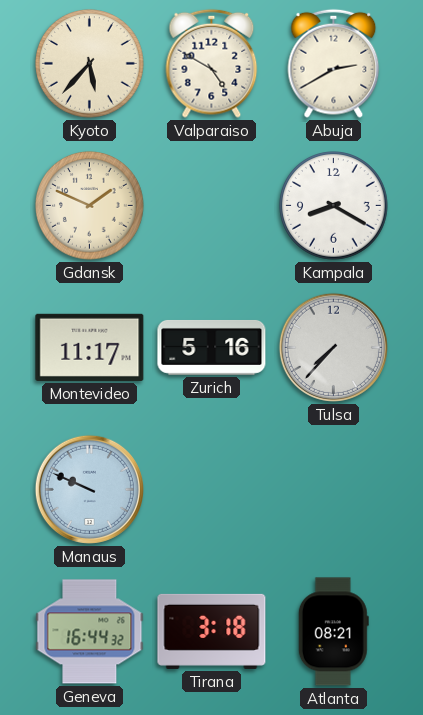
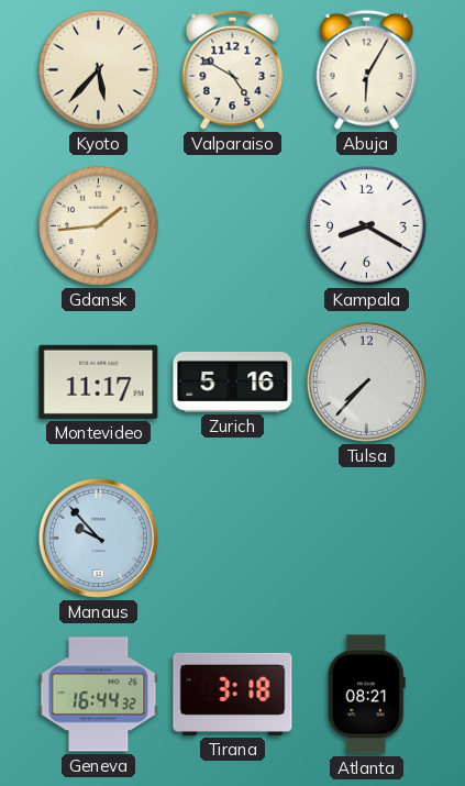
Abuja: 2:40 -> 6:05 (367, 69)
Gdansk: 1:49 -> 1:44 (99, 226)
Manaus: 9:49 -> 9:53 (98, 538)
